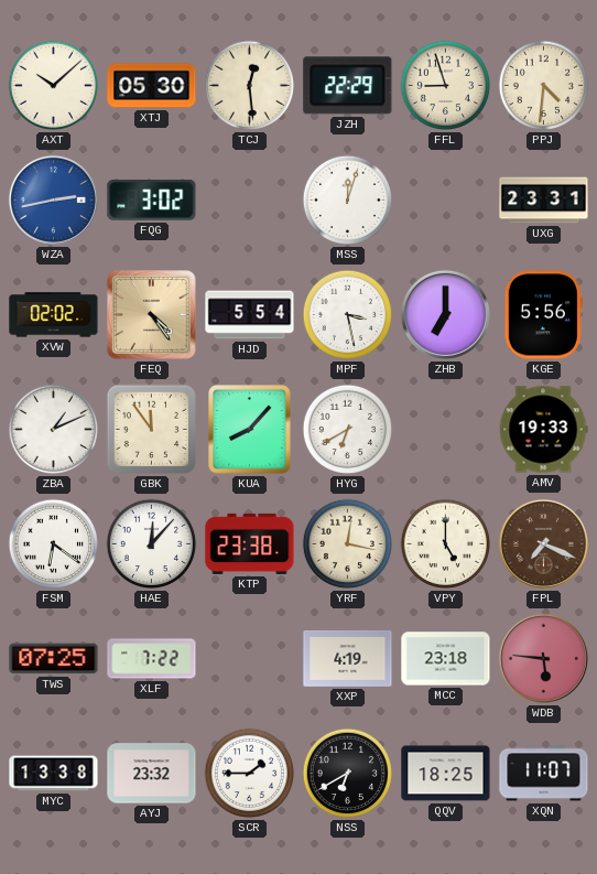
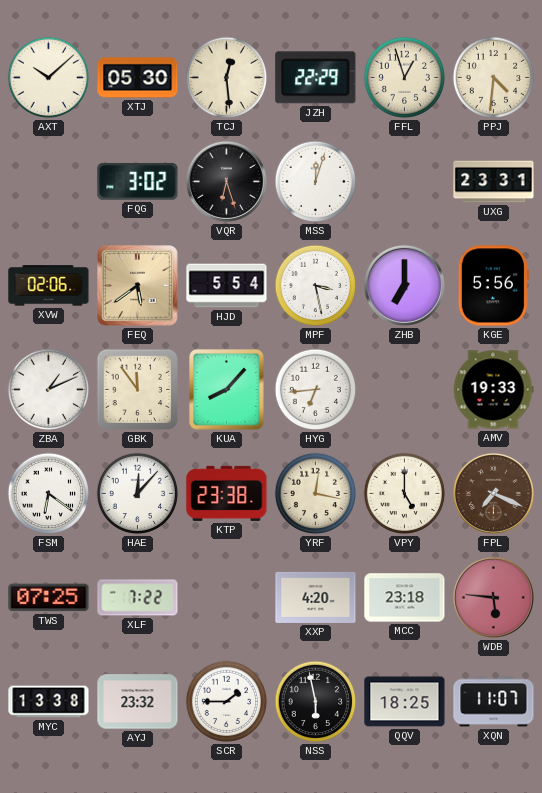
FFL: 8:57 -> 12:57 (405, 78)
WZA: 2:43 -> none (53, 199)
VQR: none -> 6:27 (226, 181)
XVW: 02:02 -> 02:06 (49, 286)
FEQ: 4:24 -> 5:39 (138, 286)
HYG: 6:40 -> 6:44 (316, 390)
XXP: 4:19 -> 4:20 (316, 597)
NSS: 6:40 -> 5:58 (316, 702)
